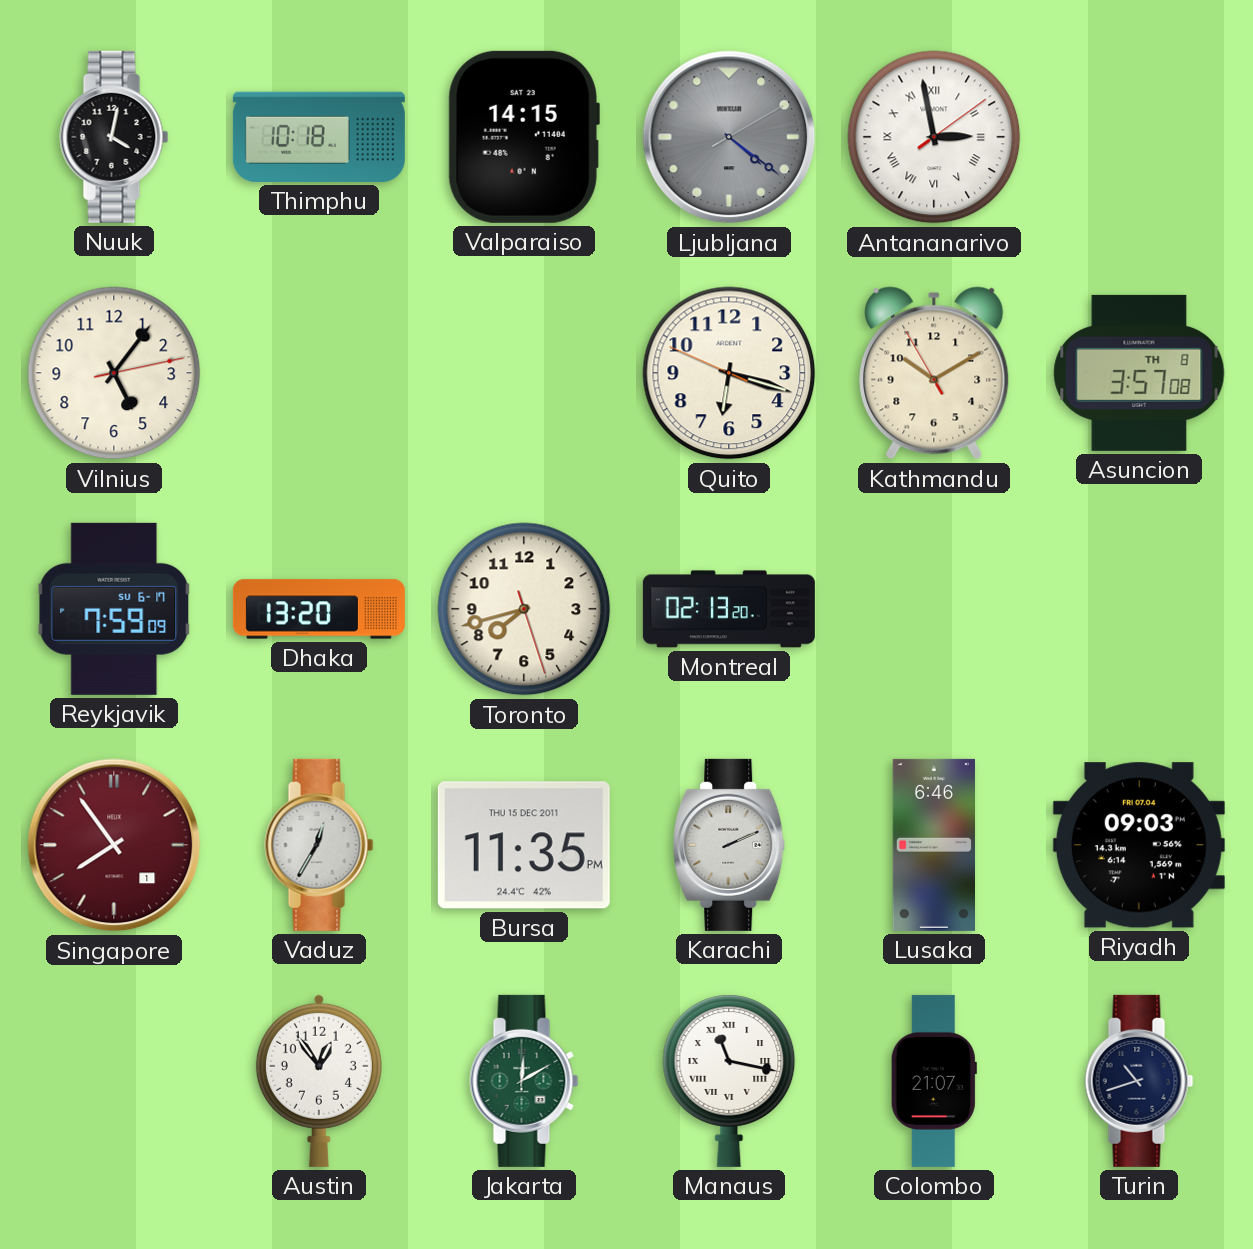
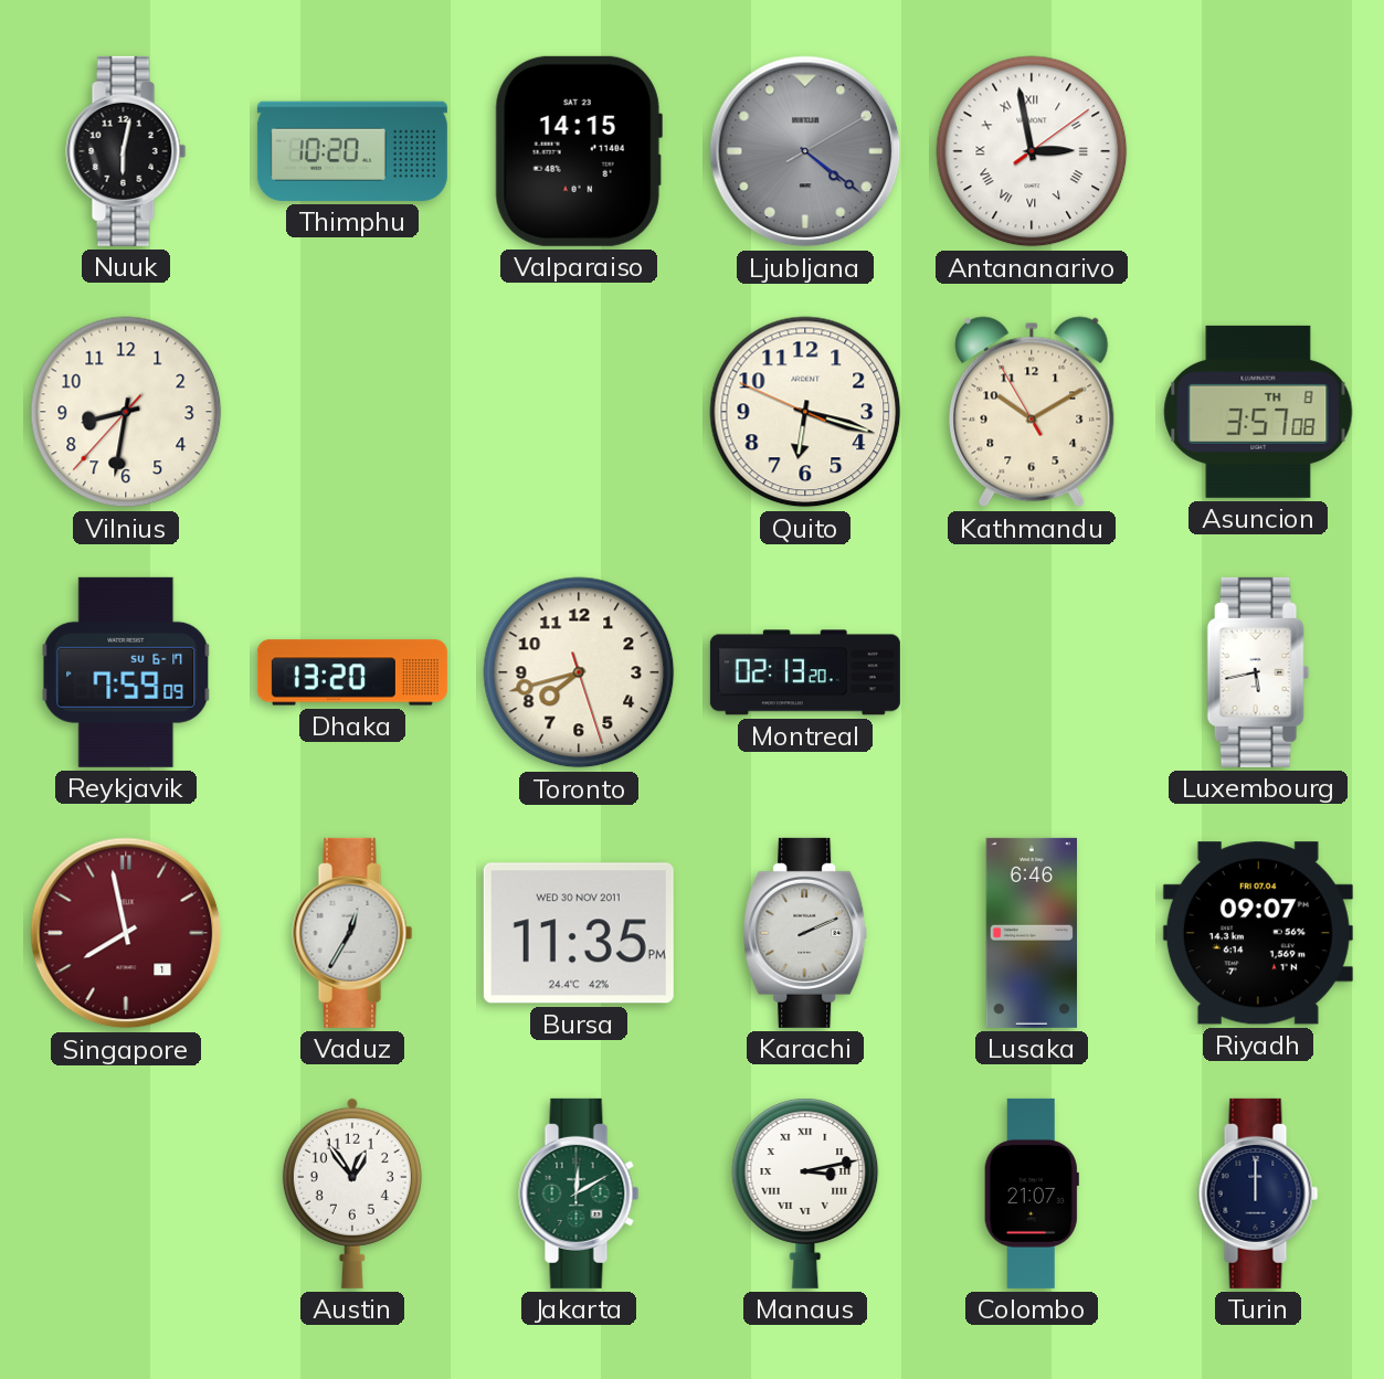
Nuuk: 4:02 -> 6:02 (126, 151)
Thimphu: 10:18 -> 10:20 (352, 151)
Vilnius: 5:06 -> 8:31 (126, 412)
Luxembourg: none -> 5:43 (1258, 672)
Singapore: 7:54 -> 7:58 (126, 933)
Bursa date: THU 15 DEC 2011 -> WED 30 NOV 2011 (579, 933)
Riyadh: 09:03 -> 09:07 (1258, 933)
Manaus: 11:17 -> 3:13 (805, 1194)
Turin: 10:42 -> 12:00 (1258, 1194)
